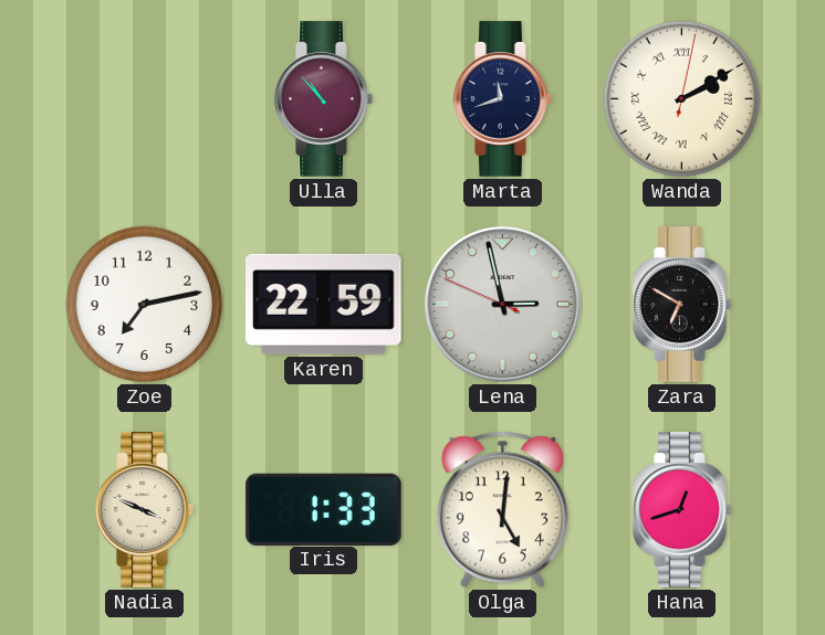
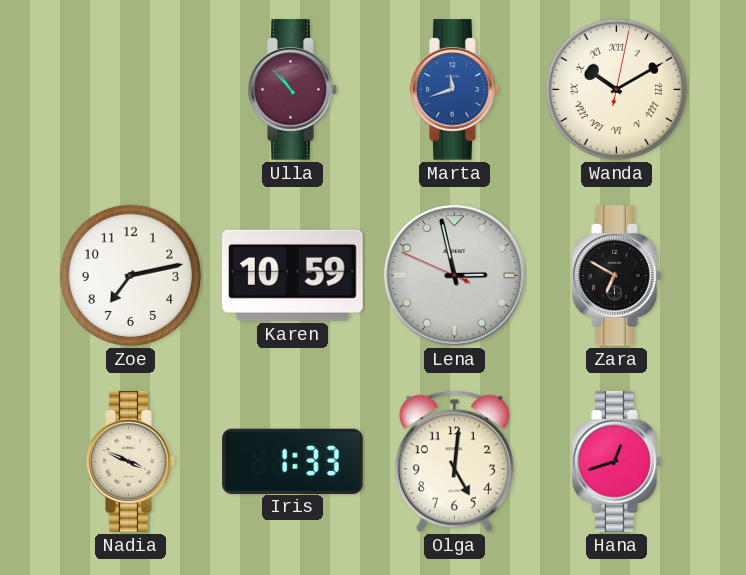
Marta dial: navy -> blue (455, 90)
Wanda: 2:10 -> 10:10 (617, 90)
Karen: 22:59 -> 10:59 (293, 275)
